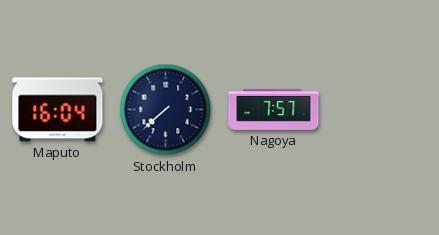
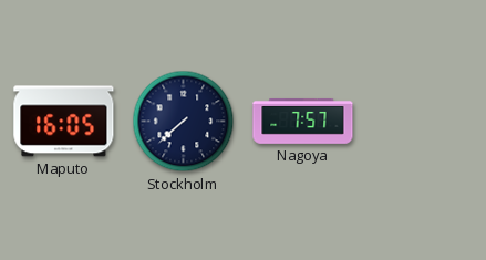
Maputo: 16:04 -> 16:05 (64, 122)
